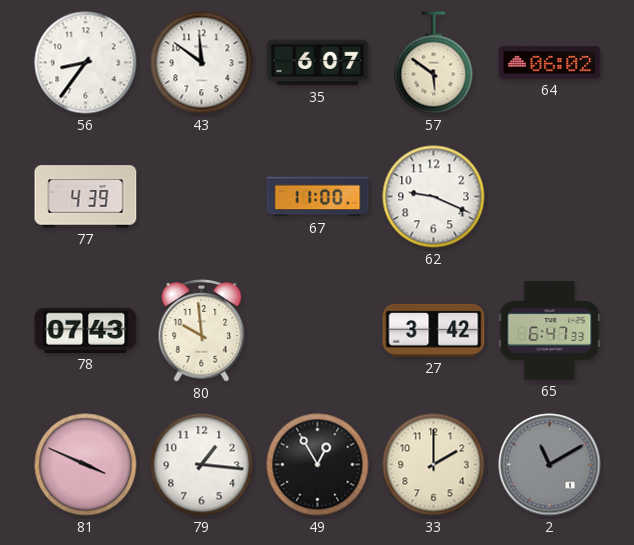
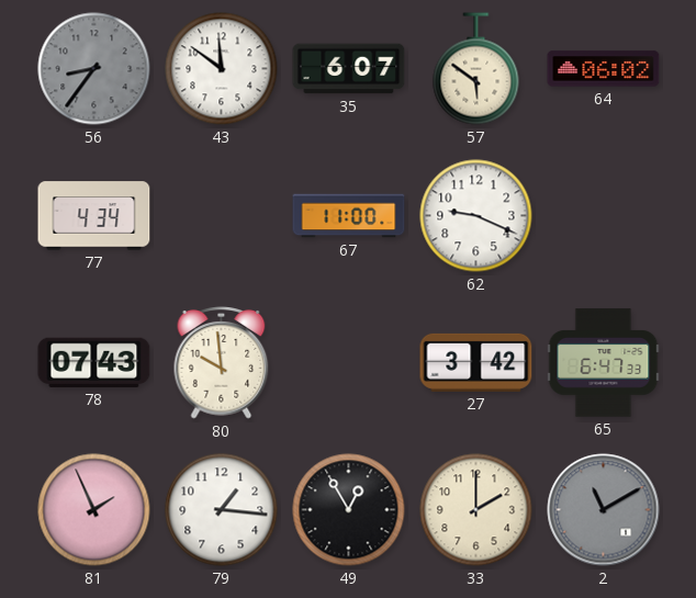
56 dial: white -> grey (94, 69)
77: 4:39 -> 4:34 (94, 216)
81: 3:49 -> 1:56 (94, 510)
